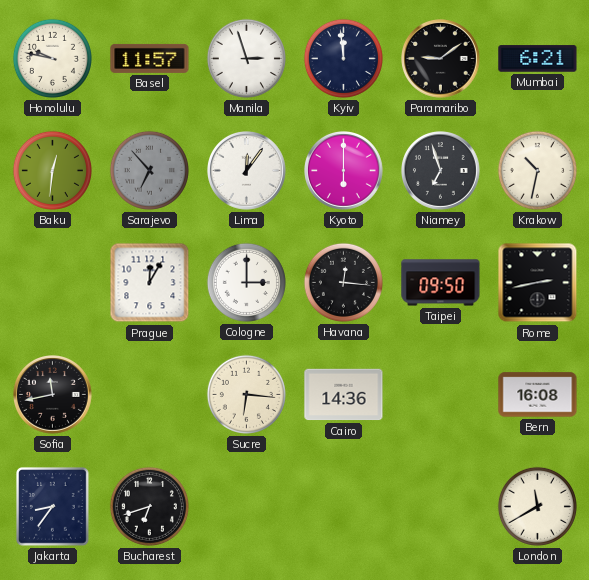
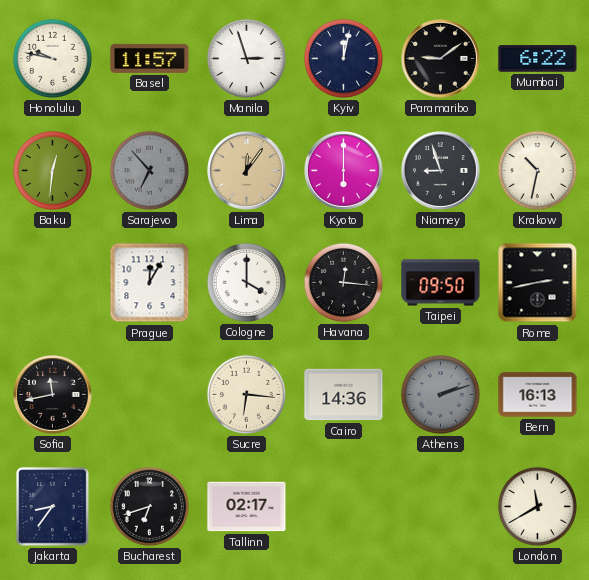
Kyiv: 11:59 -> 12:02 (343, 58)
Mumbai: 6:21 -> 6:22 (538, 59)
Lima dial: white -> champagne (247, 171)
Niamey: 6:57 -> 8:57 (441, 171)
Cologne: 3:00 -> 4:00 (246, 282)
Athens: none -> 2:12 (440, 394)
Bern: 16:08 -> 16:13 (538, 395)
Tallinn: none -> 02:17 (247, 507)
